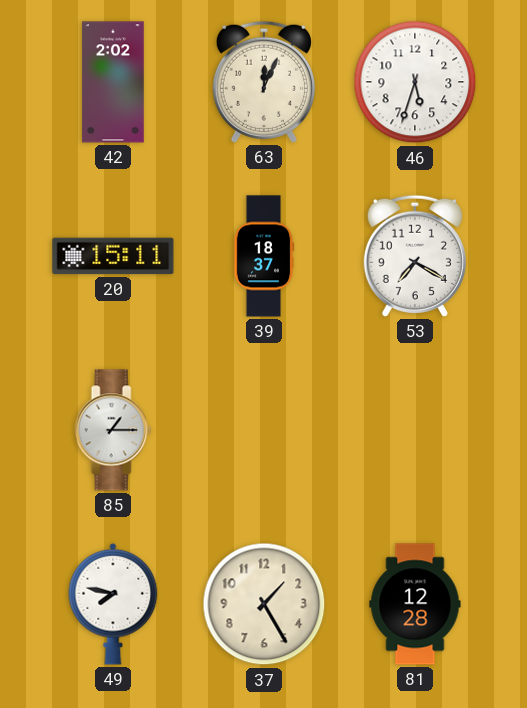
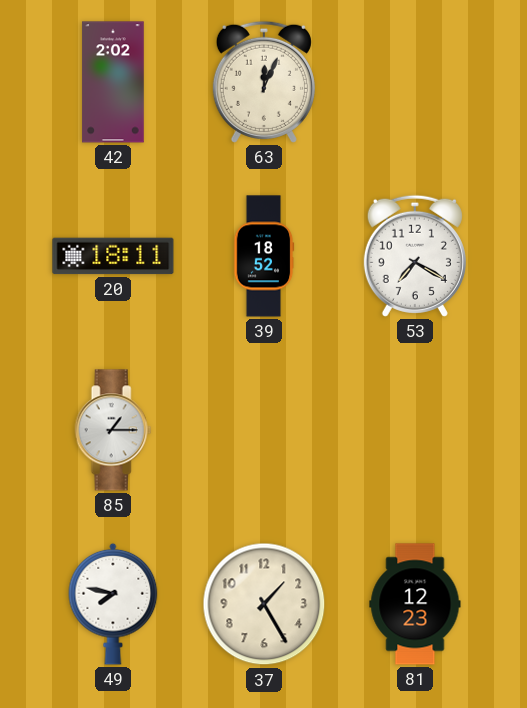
46: 5:33 -> none (415, 82)
20: 15:11 -> 18:11 (113, 256)
39: 18:37 -> 18:52 (264, 256)
81: 12:28 -> 12:23 (415, 604)
